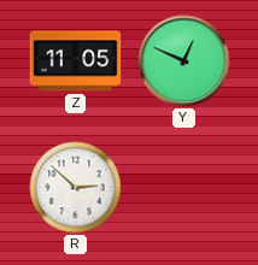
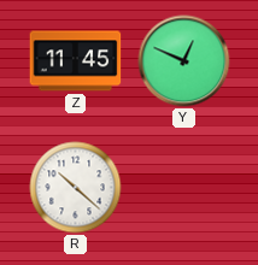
Z: 11:05 -> 11:45 (76, 61)
R: 2:52 -> 10:22 (76, 188)
